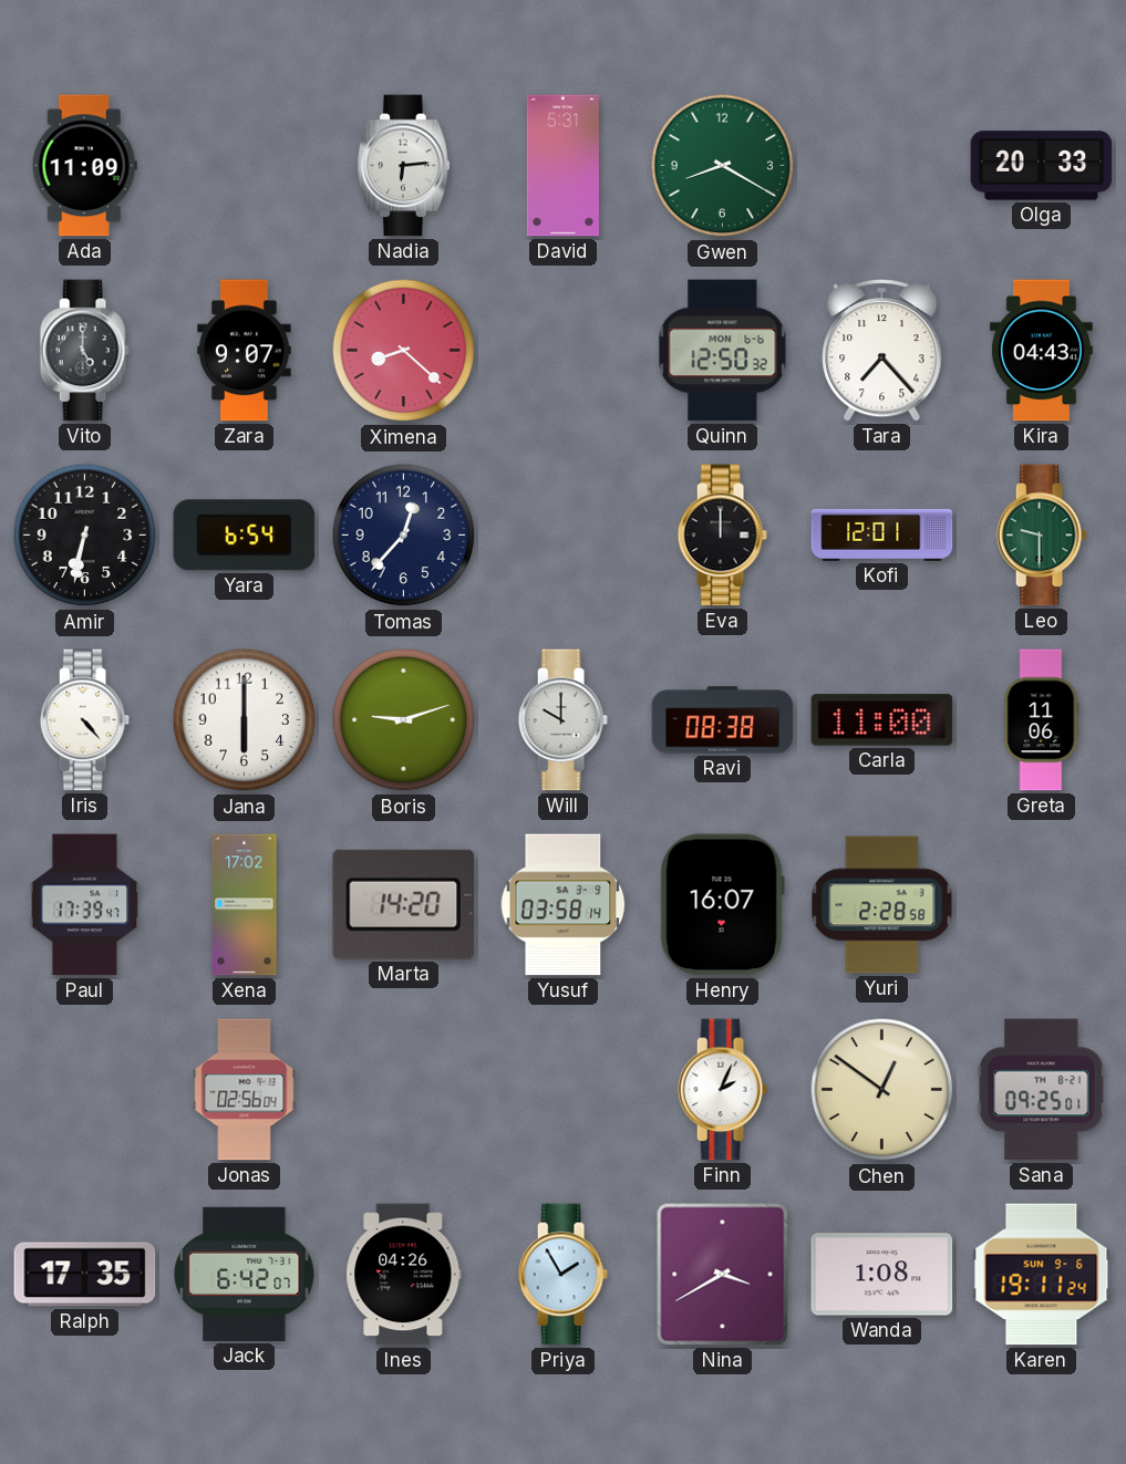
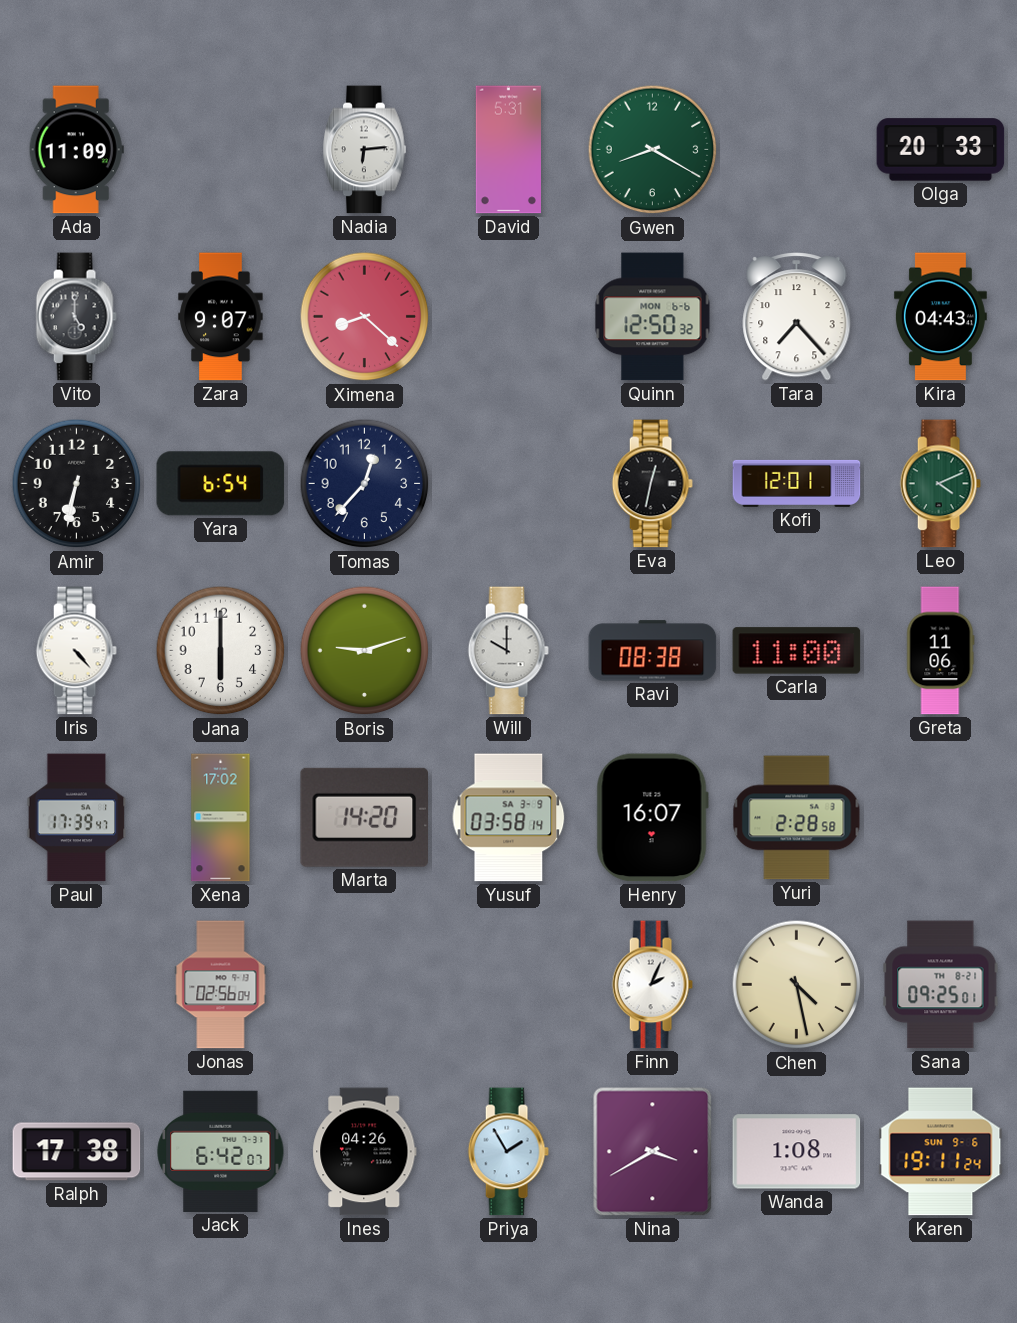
Eva: 12:00 -> 12:32 (652, 484)
Leo: 9:30 -> 4:11 (940, 484)
Chen: 12:51 -> 4:28 (797, 985)
Ralph: 17:35 -> 17:38 (77, 1152)
